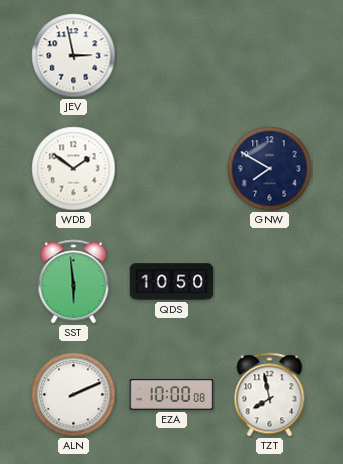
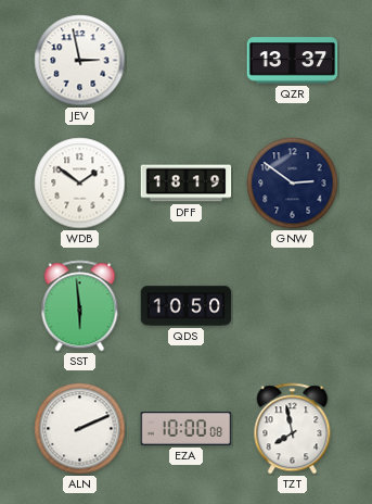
QZR: none -> 13:37 (293, 61)
DFF: none -> 18:19 (187, 184)
GNW: 7:50 -> 2:51 (293, 184)
